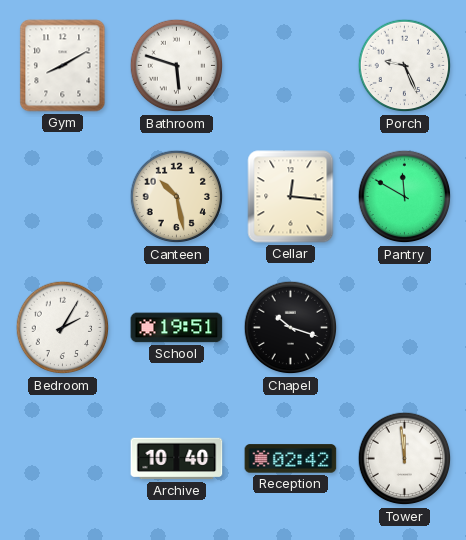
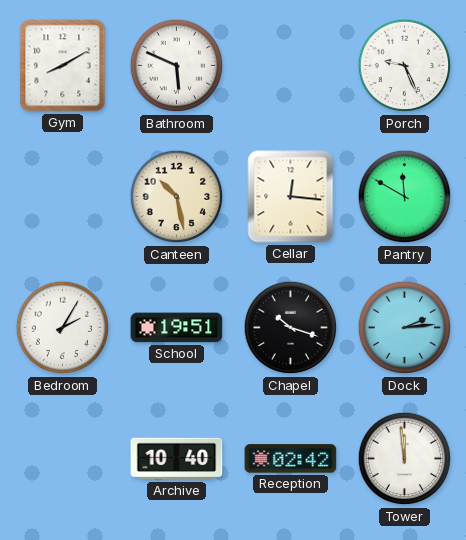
Bathroom: 5:48 -> 5:49 (177, 66)
Dock: none -> 2:14 (405, 328)
